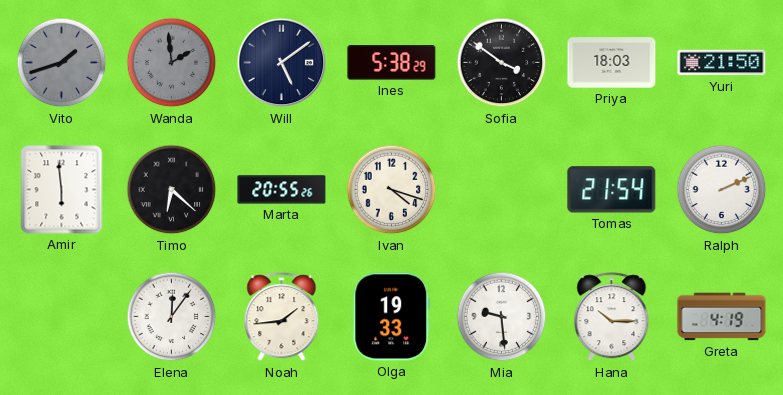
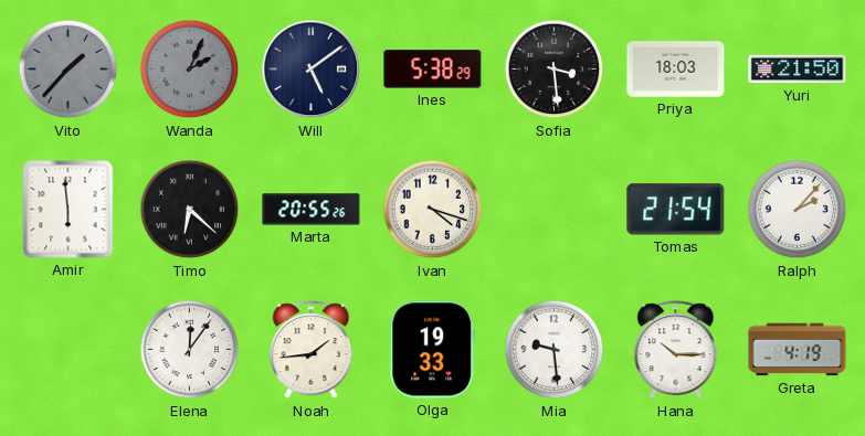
Vito: 1:42 -> 1:37 (68, 70)
Wanda: 1:59 -> 2:04 (190, 70)
Sofia: 3:51 -> 3:29 (555, 70)
Ralph: 2:11 -> 2:07 (798, 210)
